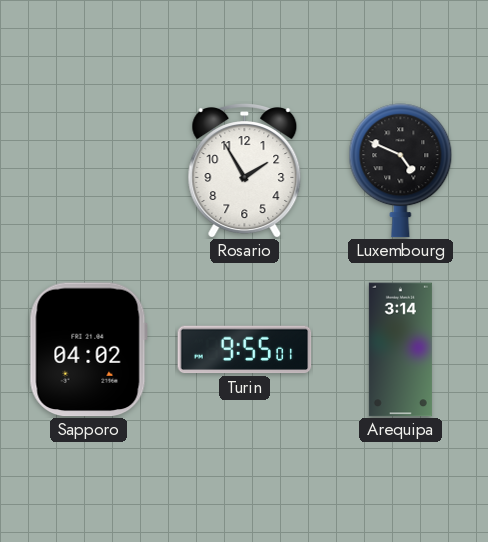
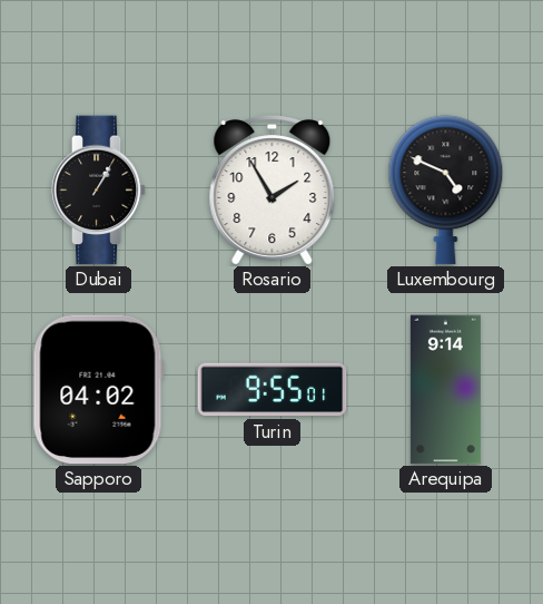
Dubai: none -> 1:05 (99, 191)
Arequipa: 3:14 -> 9:14 (445, 390)
